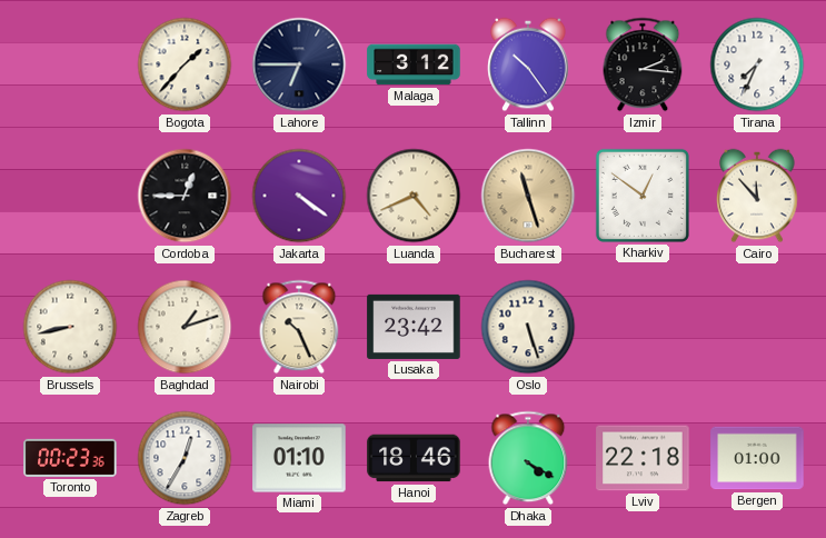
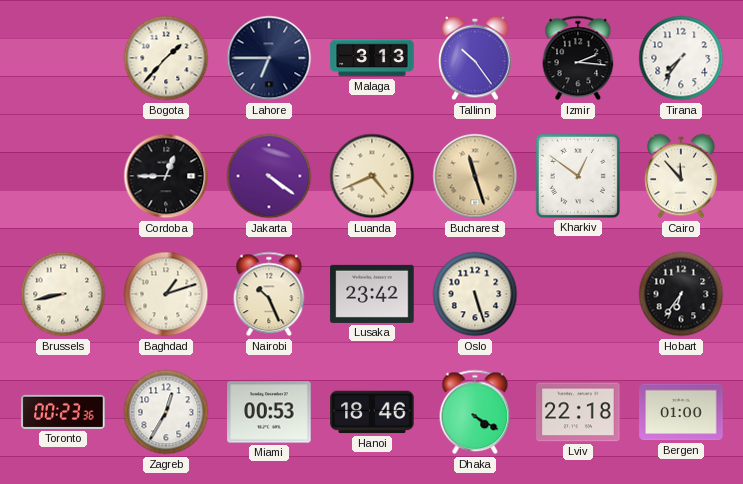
Malaga: 3:12 -> 3:13 (372, 58)
Tirana: 7:34 -> 7:36 (681, 58)
Hobart: none -> 6:36 (681, 294)
Miami: 01:10 -> 00:53 (269, 412)
